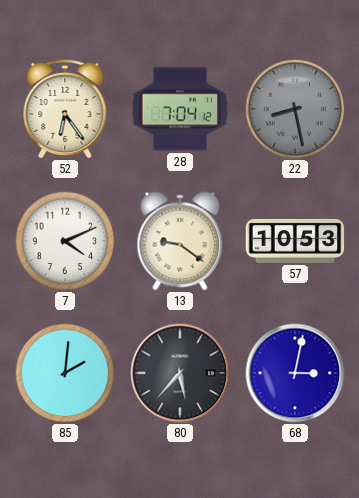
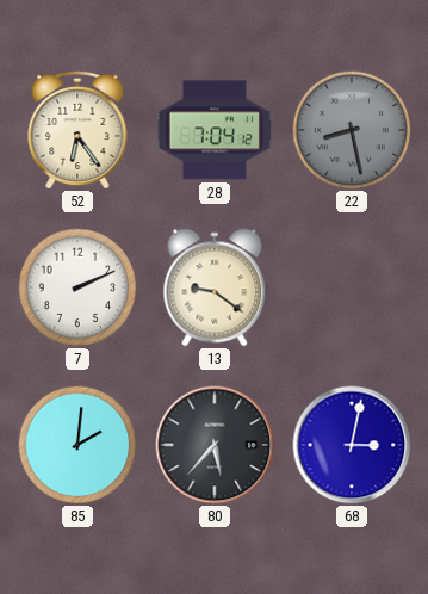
7: 4:11 -> 2:11 (77, 287)
57: 10:53 -> none (295, 241)
